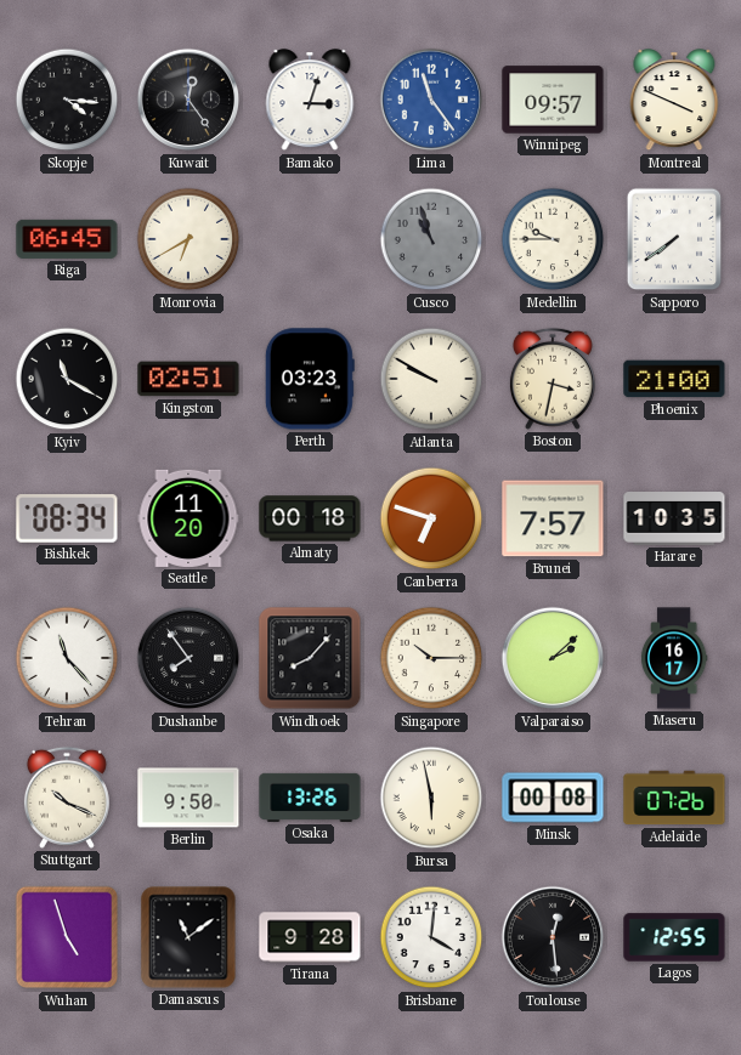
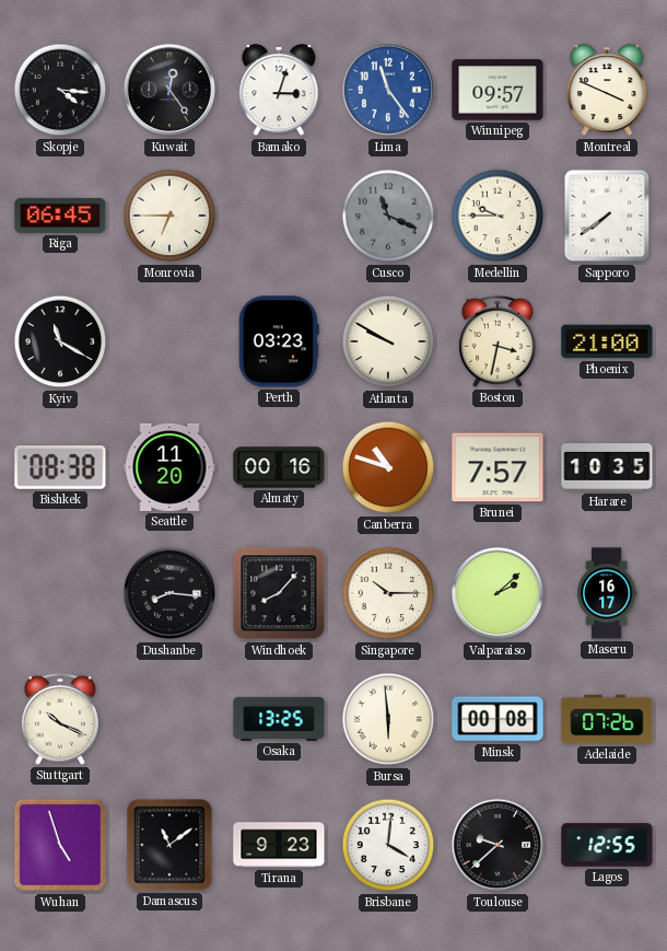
Monrovia: 6:40 -> 6:45 (169, 216)
Cusco: 10:57 -> 11:19 (388, 216)
Kingston: 02:51 -> none (188, 379)
Bishkek: 08:34 -> 08:38 (60, 467)
Almaty: 00:18 -> 00:16 (279, 467)
Canberra: 6:48 -> 10:48 (388, 467)
Tehran: 11:23 -> none (67, 658)
Dushanbe: 7:54 -> 8:16 (169, 593)
Berlin: 9:50 -> none (188, 798)
Osaka: 13:26 -> 13:25 (279, 719)
Bursa: 5:58 -> 5:59 (388, 719)
Tirana: 9:28 -> 9:23 (279, 845)
Toulouse: 12:29 -> 9:38 (498, 845)
